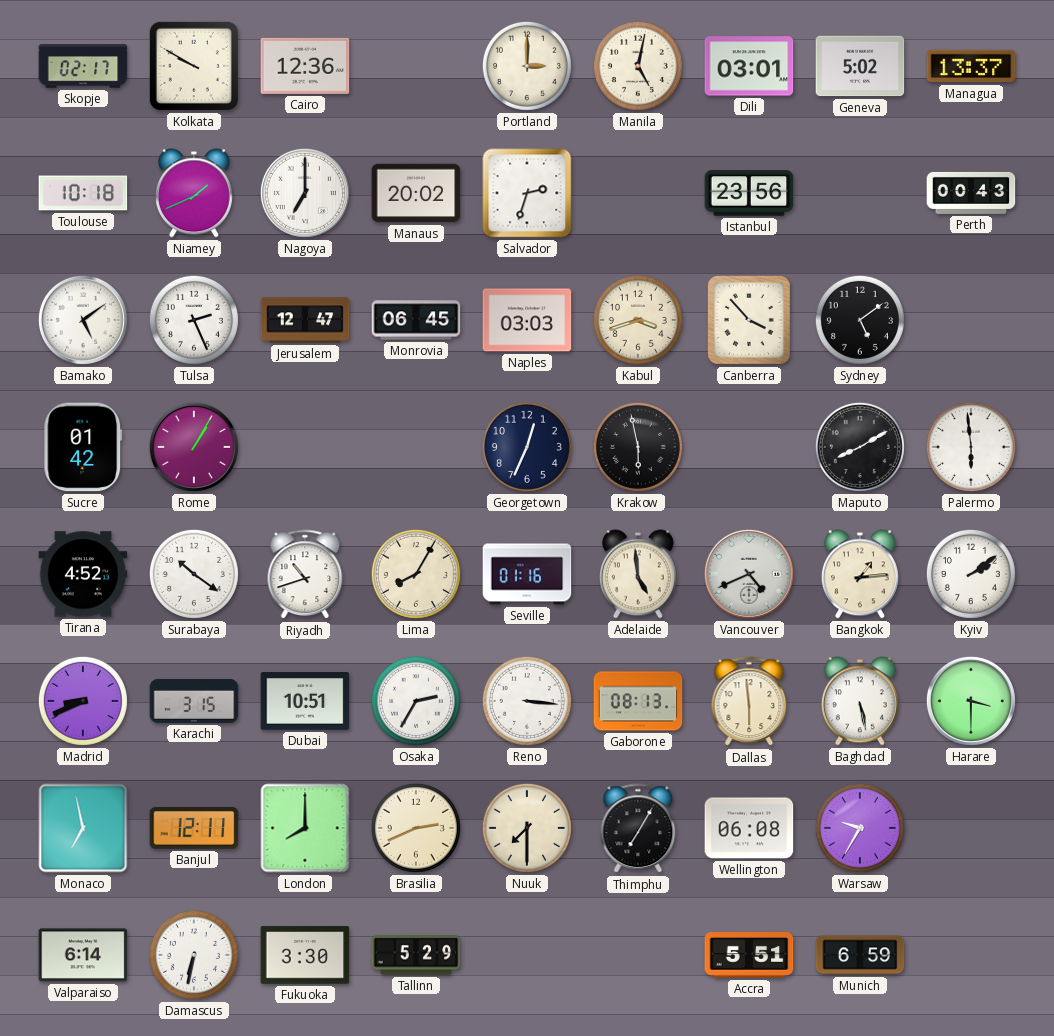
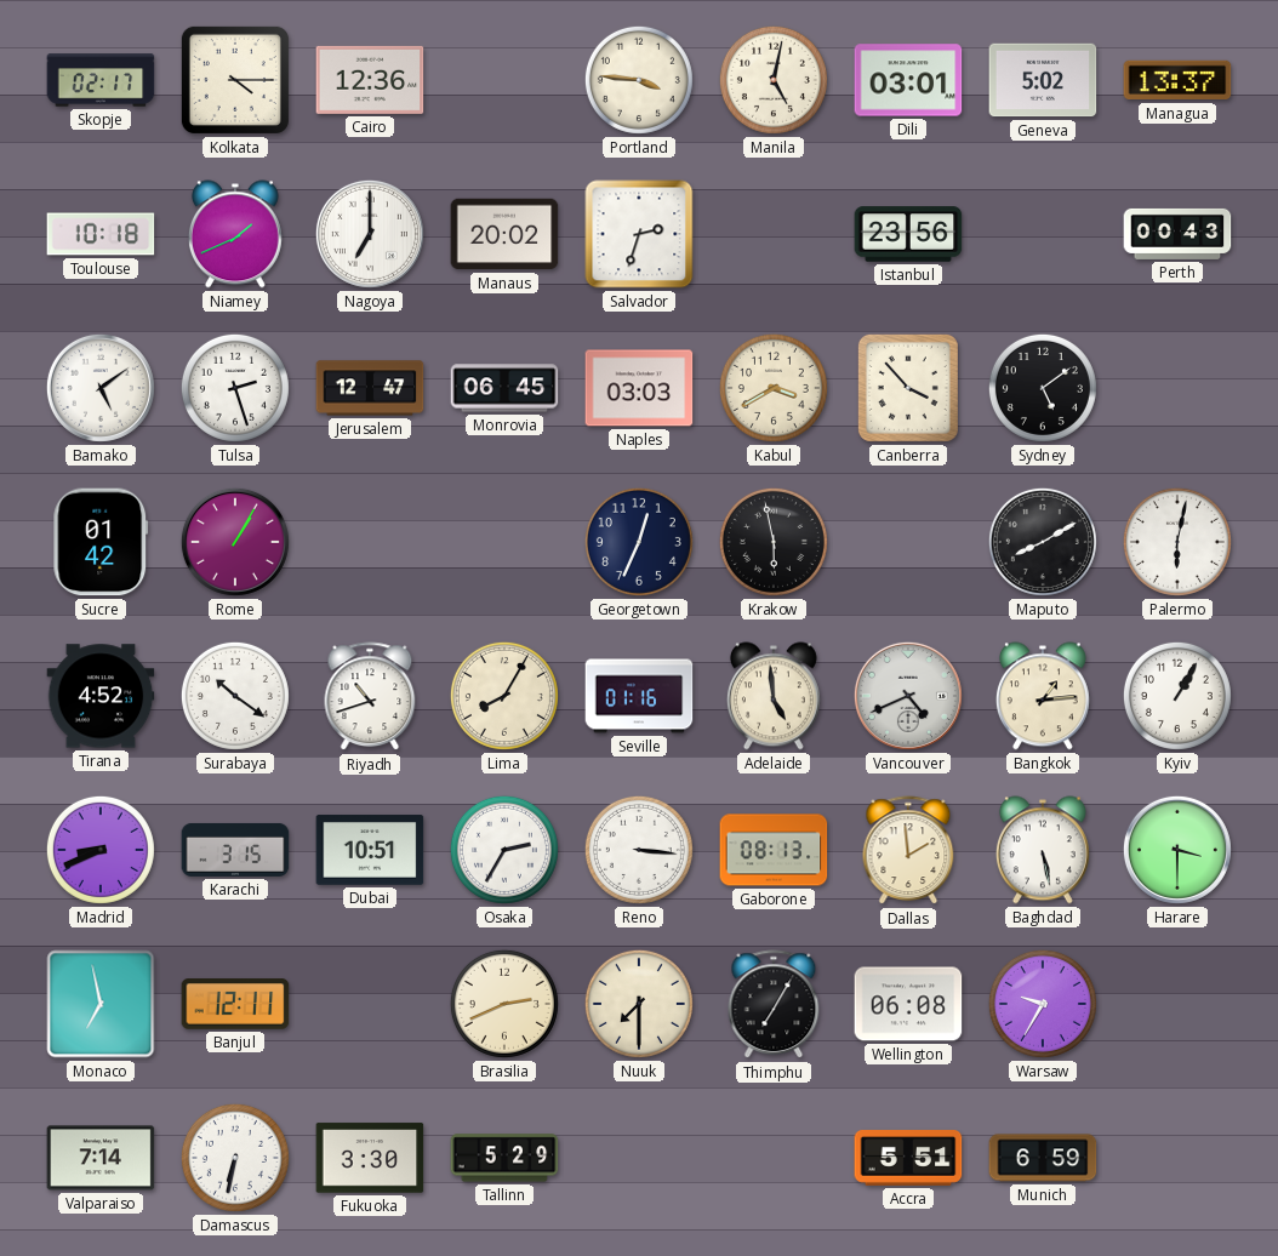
Kolkata: 9:50 -> 4:15 (235, 80)
Portland: 3:00 -> 3:46 (639, 80)
Tulsa: 2:26 -> 2:27 (235, 388)
Kabul: 3:42 -> 3:40 (774, 388)
Palermo: 5:59 -> 6:02 (1177, 542)
Kyiv: 2:09 -> 1:05 (1177, 696)
Dallas: 5:59 -> 1:59 (908, 851)
London: 8:00 -> none (305, 828)
Valparaiso: 6:14 -> 7:14 (101, 1158)
